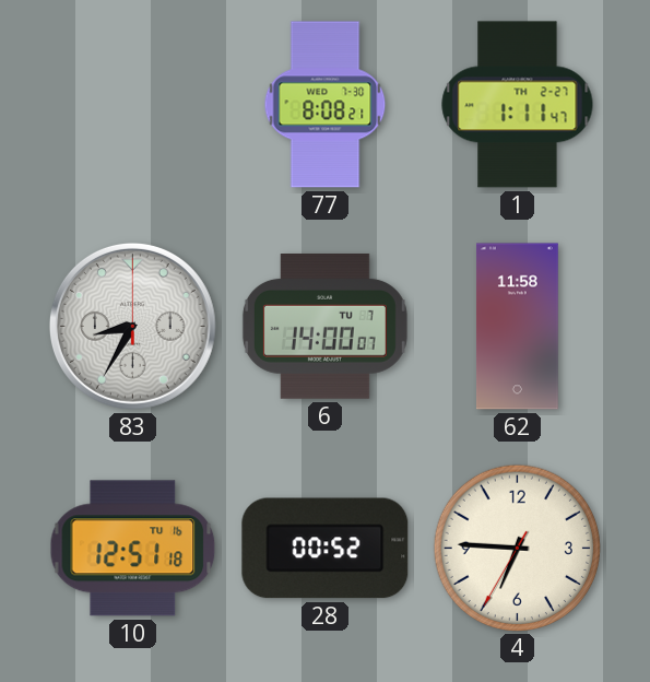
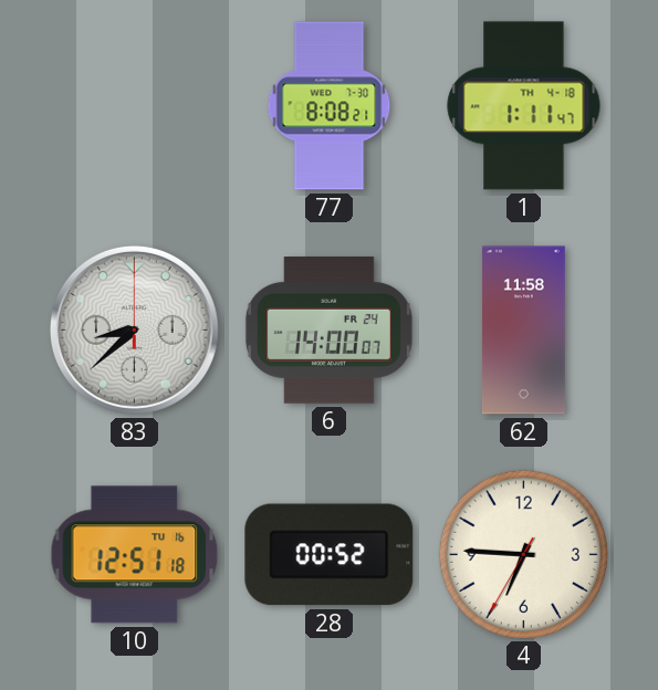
1 date: TH 2-27 -> TH 4-18 (524, 106)
83: 8:35 -> 8:38 (134, 330)
6 date: TU 7 -> FR 24 (328, 331)
